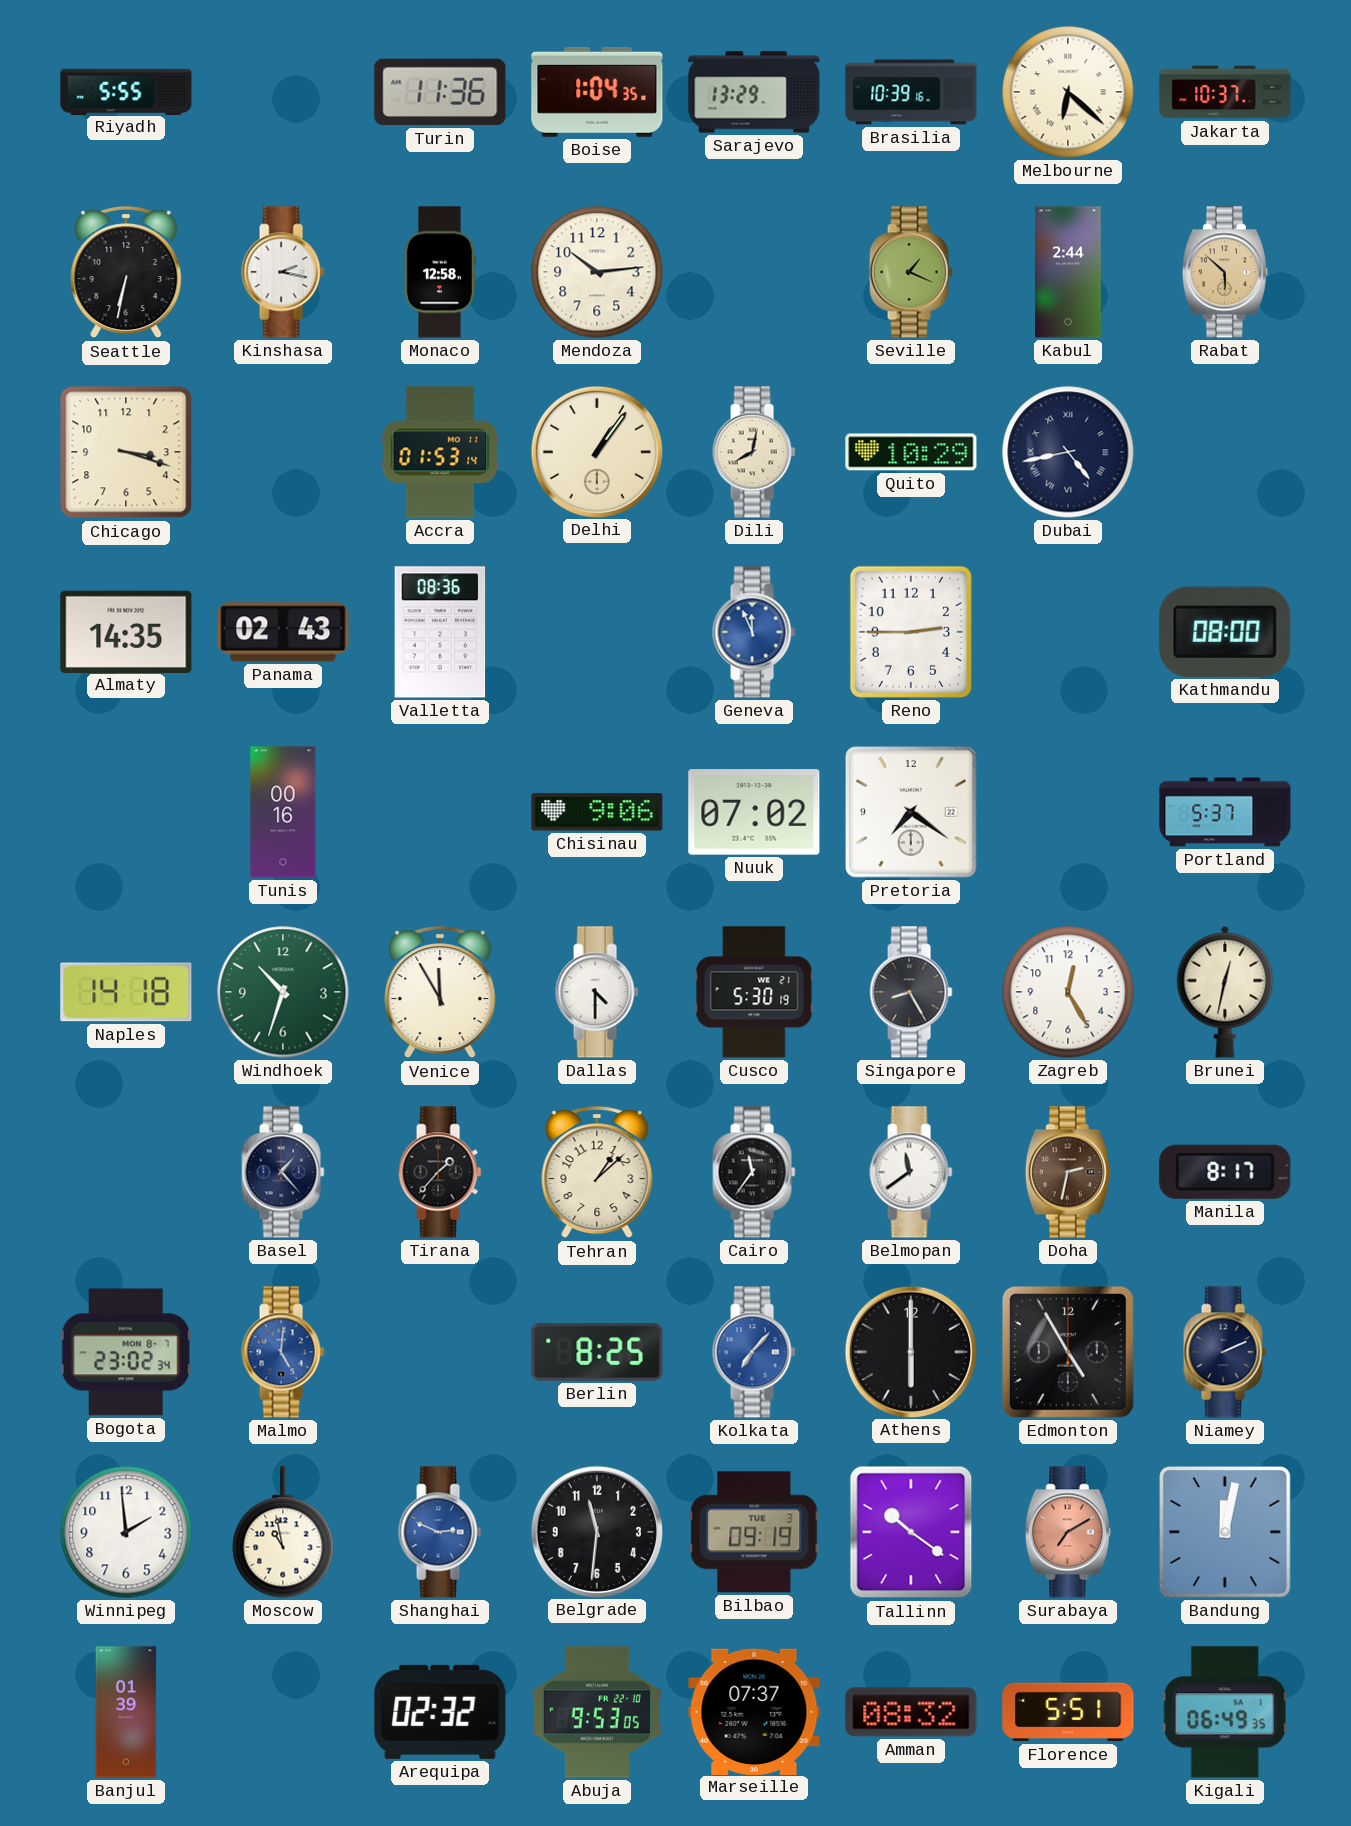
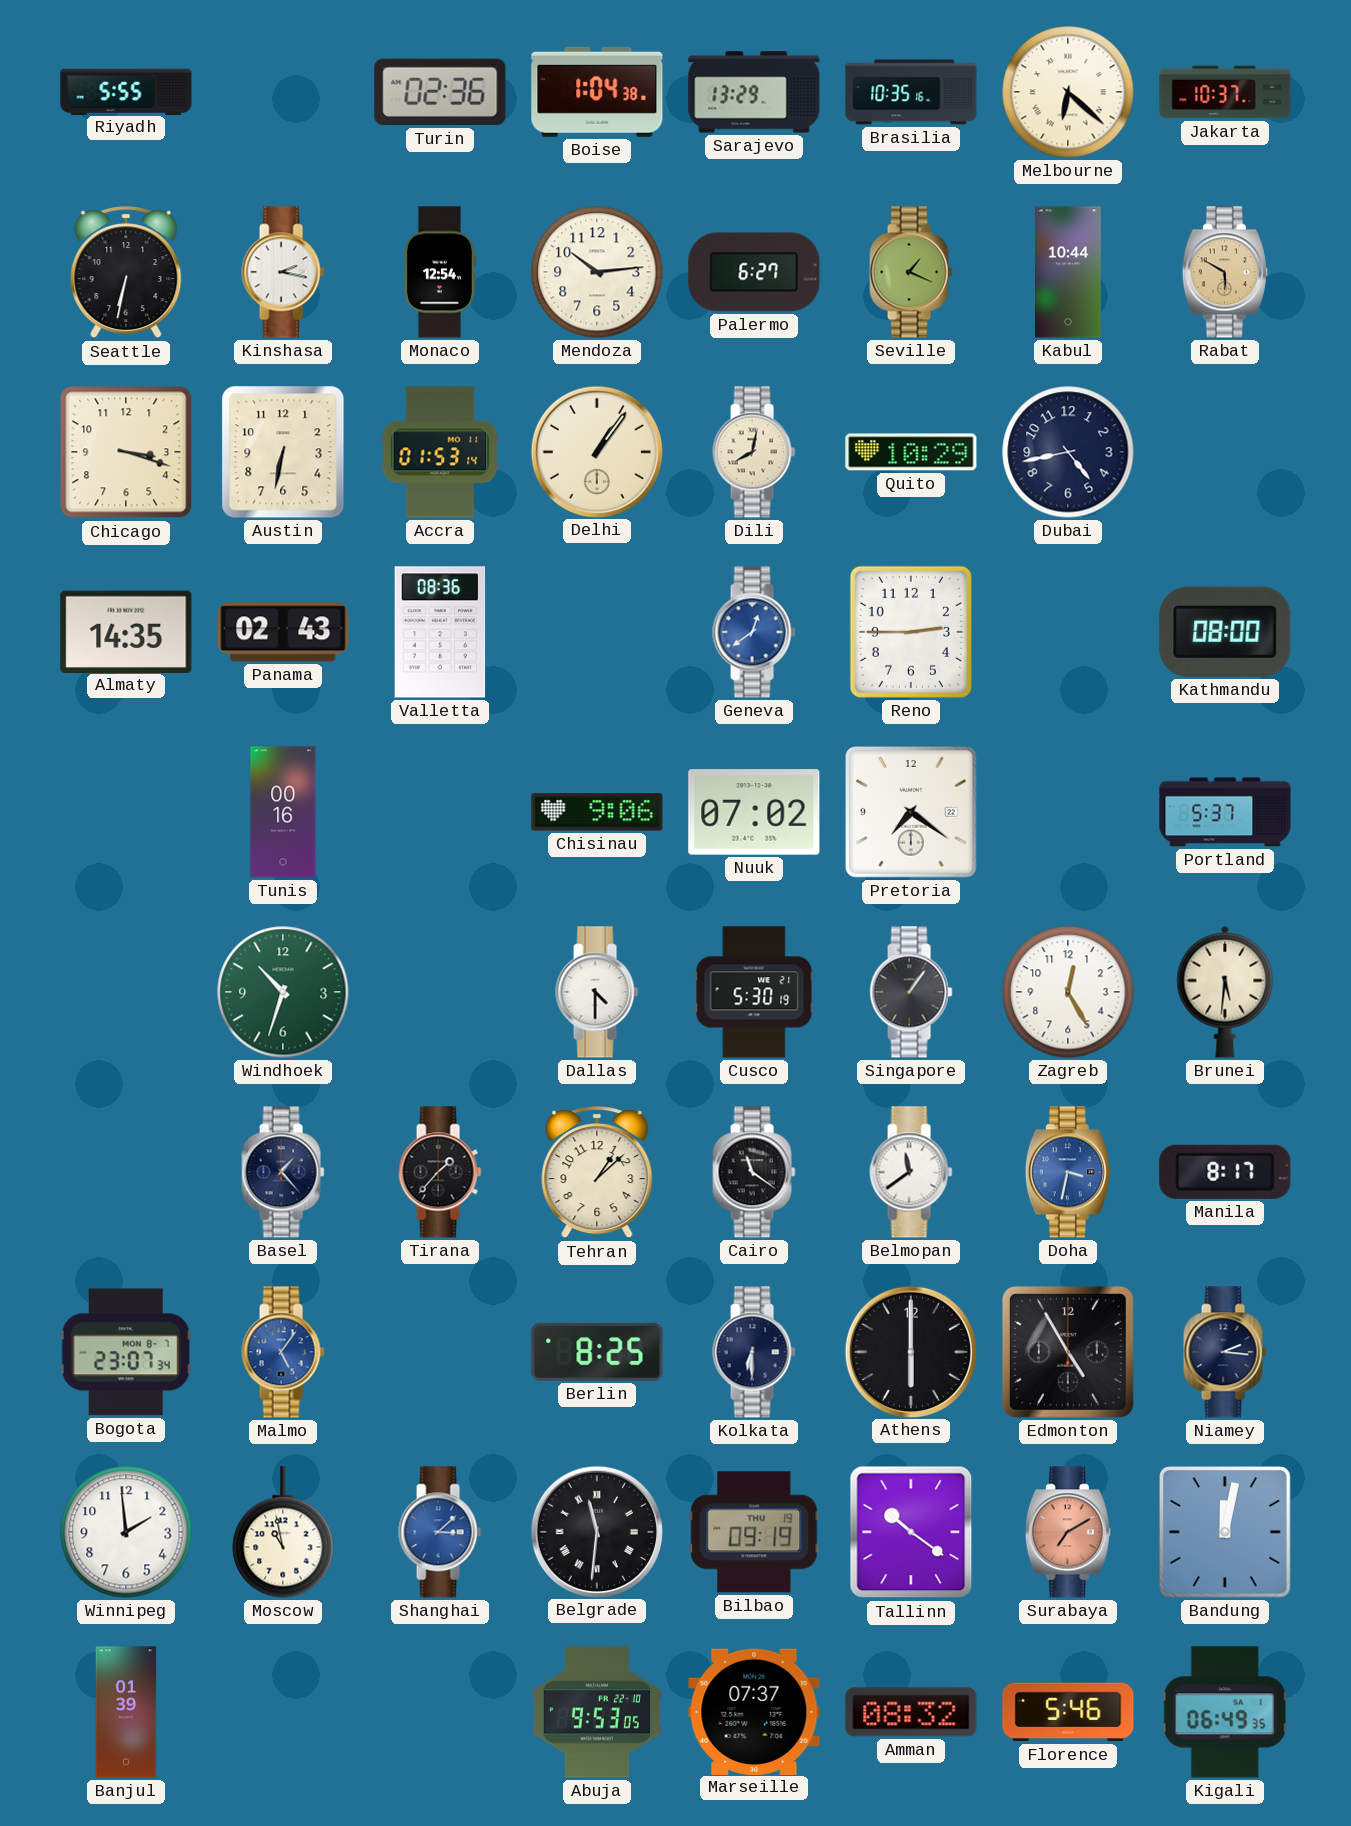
Turin: 11:36 -> 02:36 (440, 92)
Boise: 1:04:35 -> 1:04:38 (597, 92)
Brasilia: 10:39 -> 10:35 (911, 92)
Monaco: 12:58 -> 12:54 (440, 272)
Palermo: none -> 6:27 (754, 272)
Kabul: 2:44 -> 10:44 (1069, 272)
Rabat: 5:52 -> 5:50 (1225, 272)
Austin: none -> 6:32 (283, 452)
Dubai numerals: Roman -> Arabic (1068, 452)
Geneva: 11:56 -> 12:39 (754, 632)
Naples: 14:18 -> none (126, 992)
Venice: 11:55 -> none (440, 993)
Singapore: 8:25 -> 1:06 (911, 992)
Brunei: 12:32 -> 5:31 (1225, 992)
Cairo: 11:36 -> 11:21 (754, 1172)
Doha: 2:32 -> 3:32 (1068, 1172)
Doha dial: brown -> blue (1068, 1172)
Bogota: 23:02 -> 23:07 (126, 1352)
Malmo: 5:01 -> 5:06 (283, 1352)
Kolkata: 7:07 -> 6:30 (754, 1352)
Kolkata dial: blue -> navy (754, 1352)
Niamey: 2:11 -> 2:16 (1225, 1352)
Shanghai: 2:49 -> 3:08 (440, 1532)
Belgrade numerals: Arabic -> Roman (596, 1531)
Bilbao date: TUE 3 -> THU 19 (754, 1532)
Arequipa: 02:32 -> none (440, 1712)
Florence: 5:51 -> 5:46 (1068, 1712)
